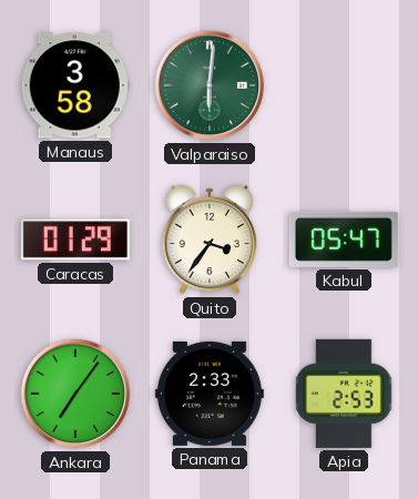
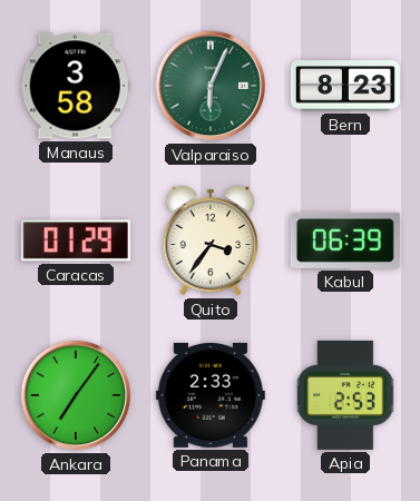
Valparaiso: 6:01 -> 6:04 (211, 86)
Bern: none -> 8:23 (345, 86)
Kabul: 05:47 -> 06:39 (345, 240)
